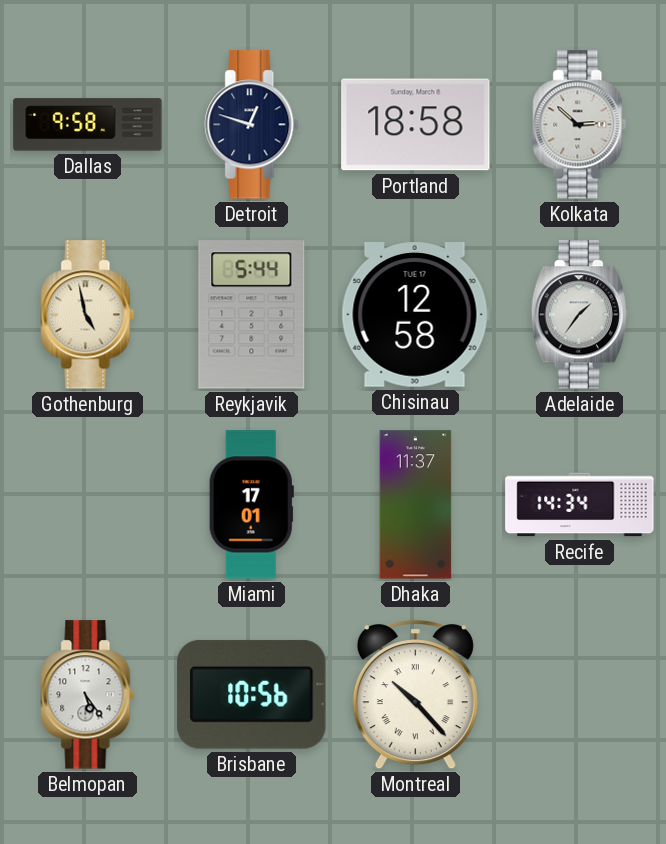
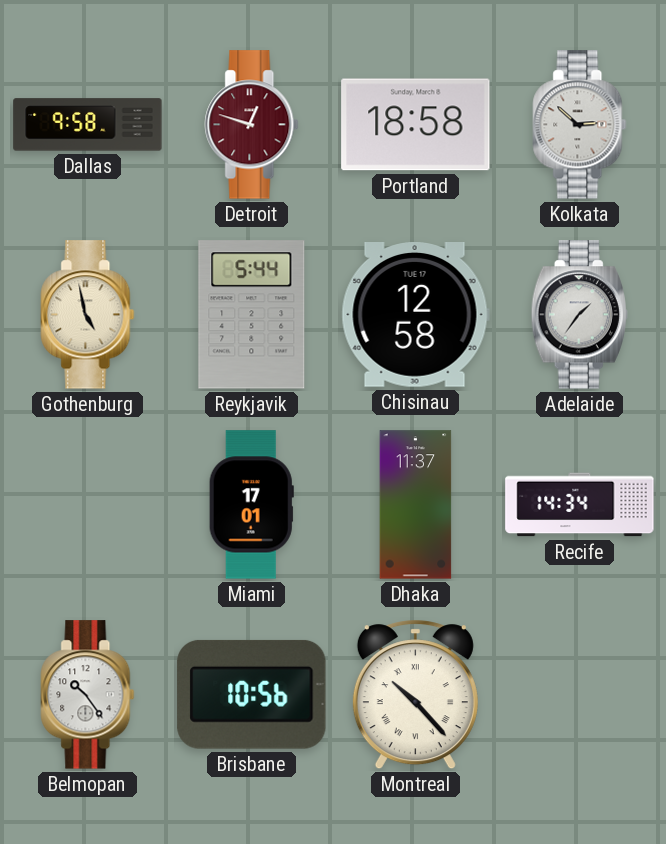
Detroit dial: navy -> burgundy (252, 125)
Belmopan: 5:24 -> 10:24 (88, 695)
